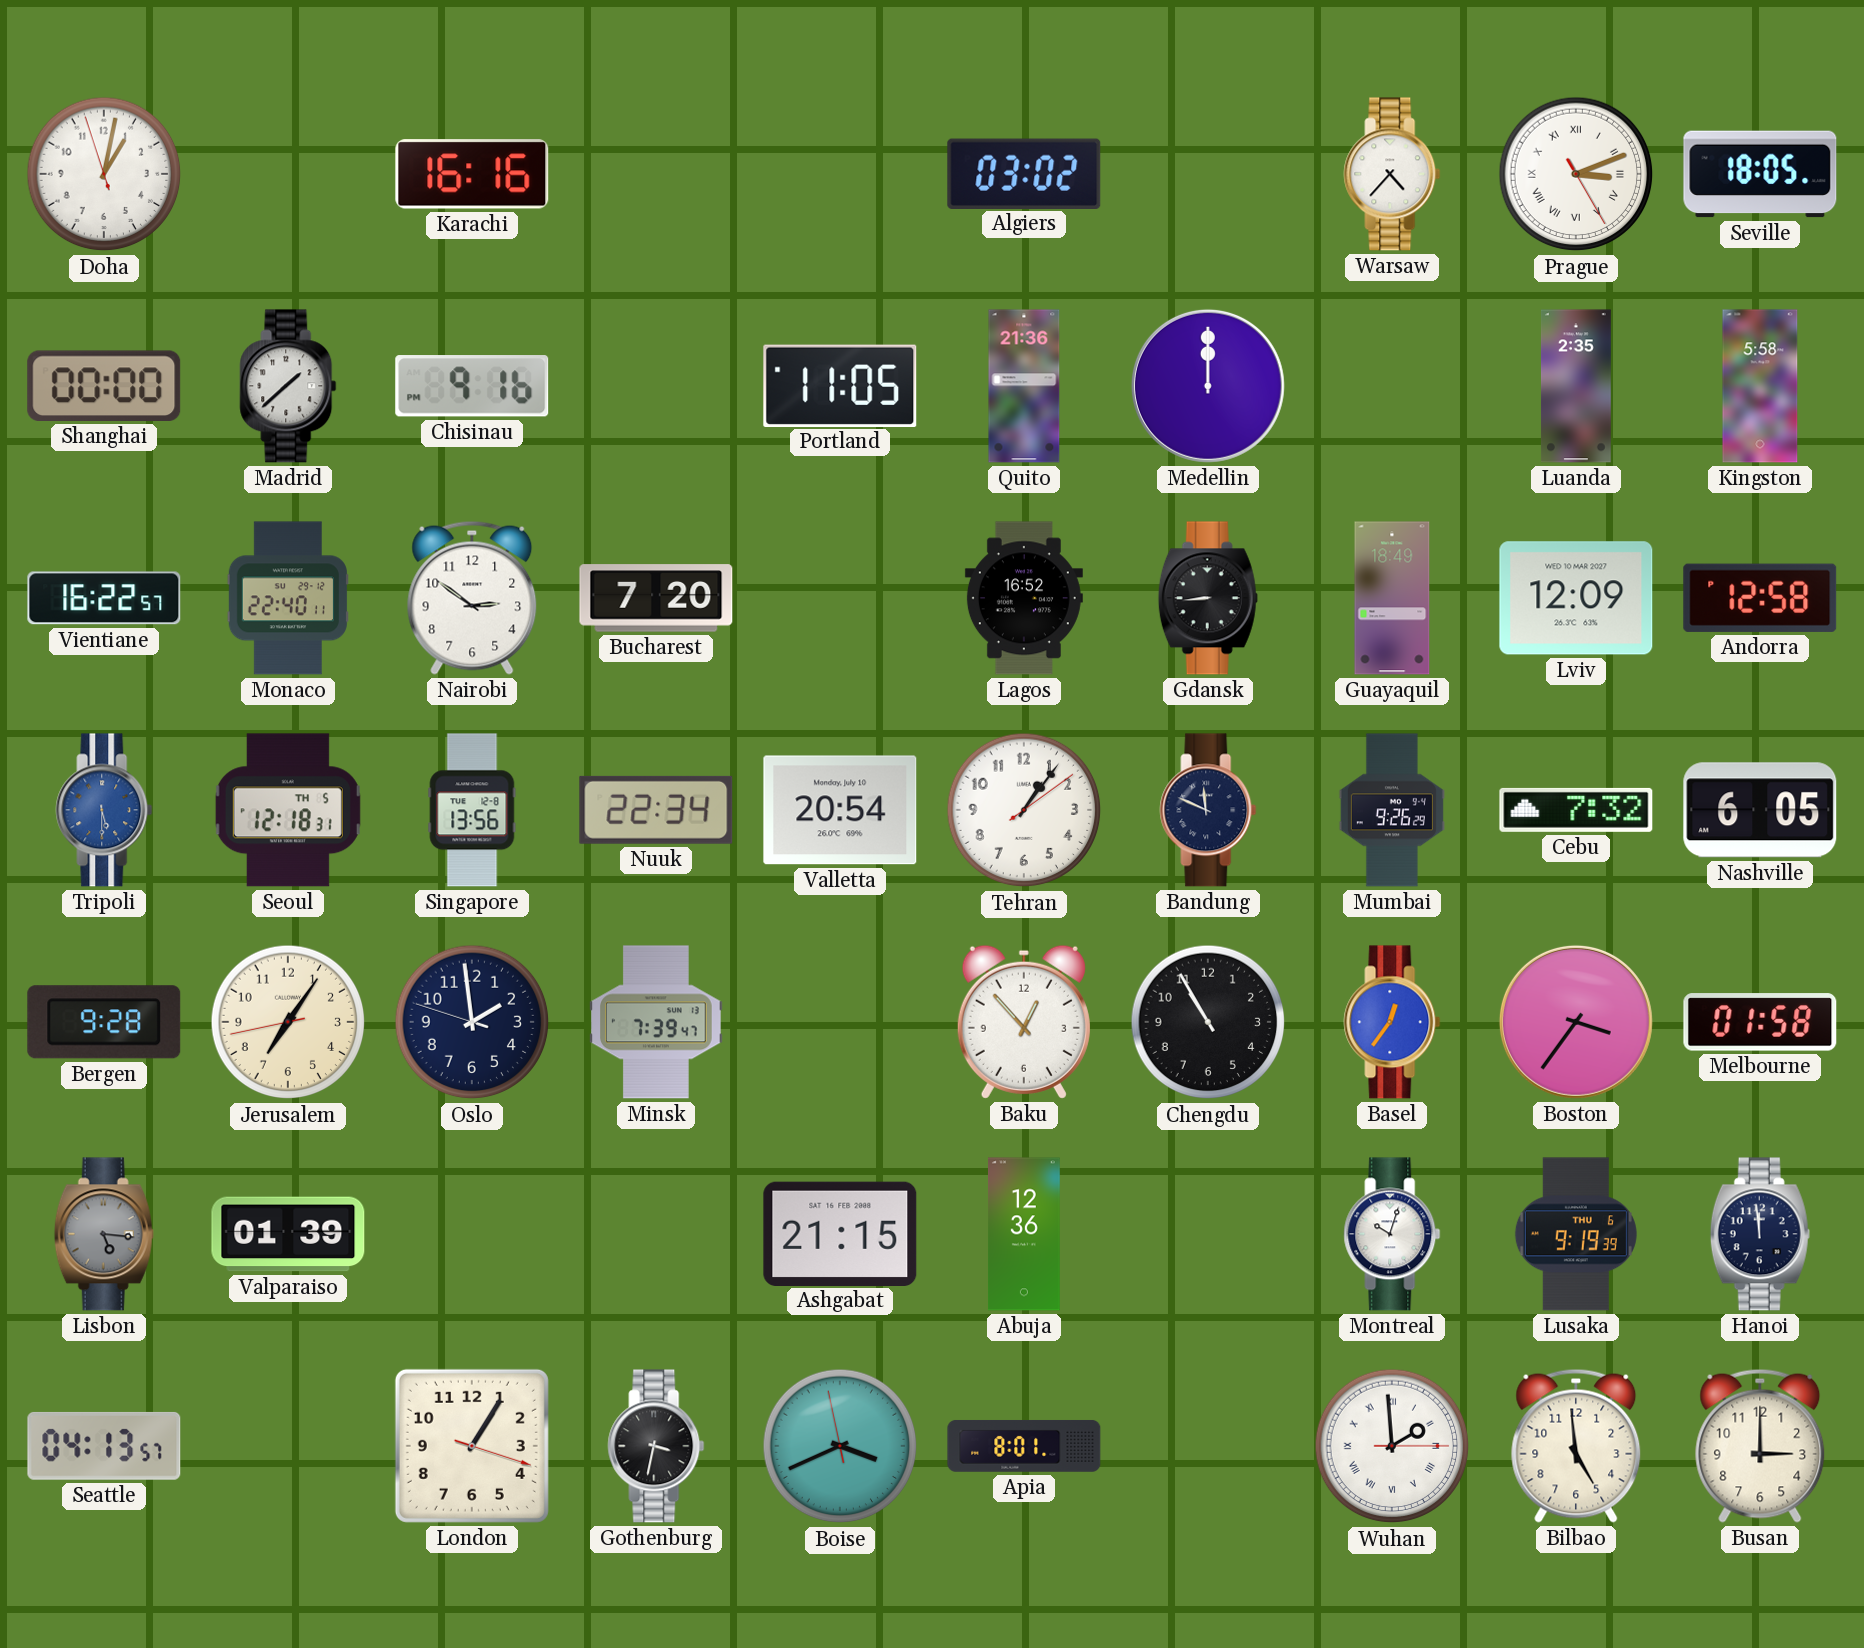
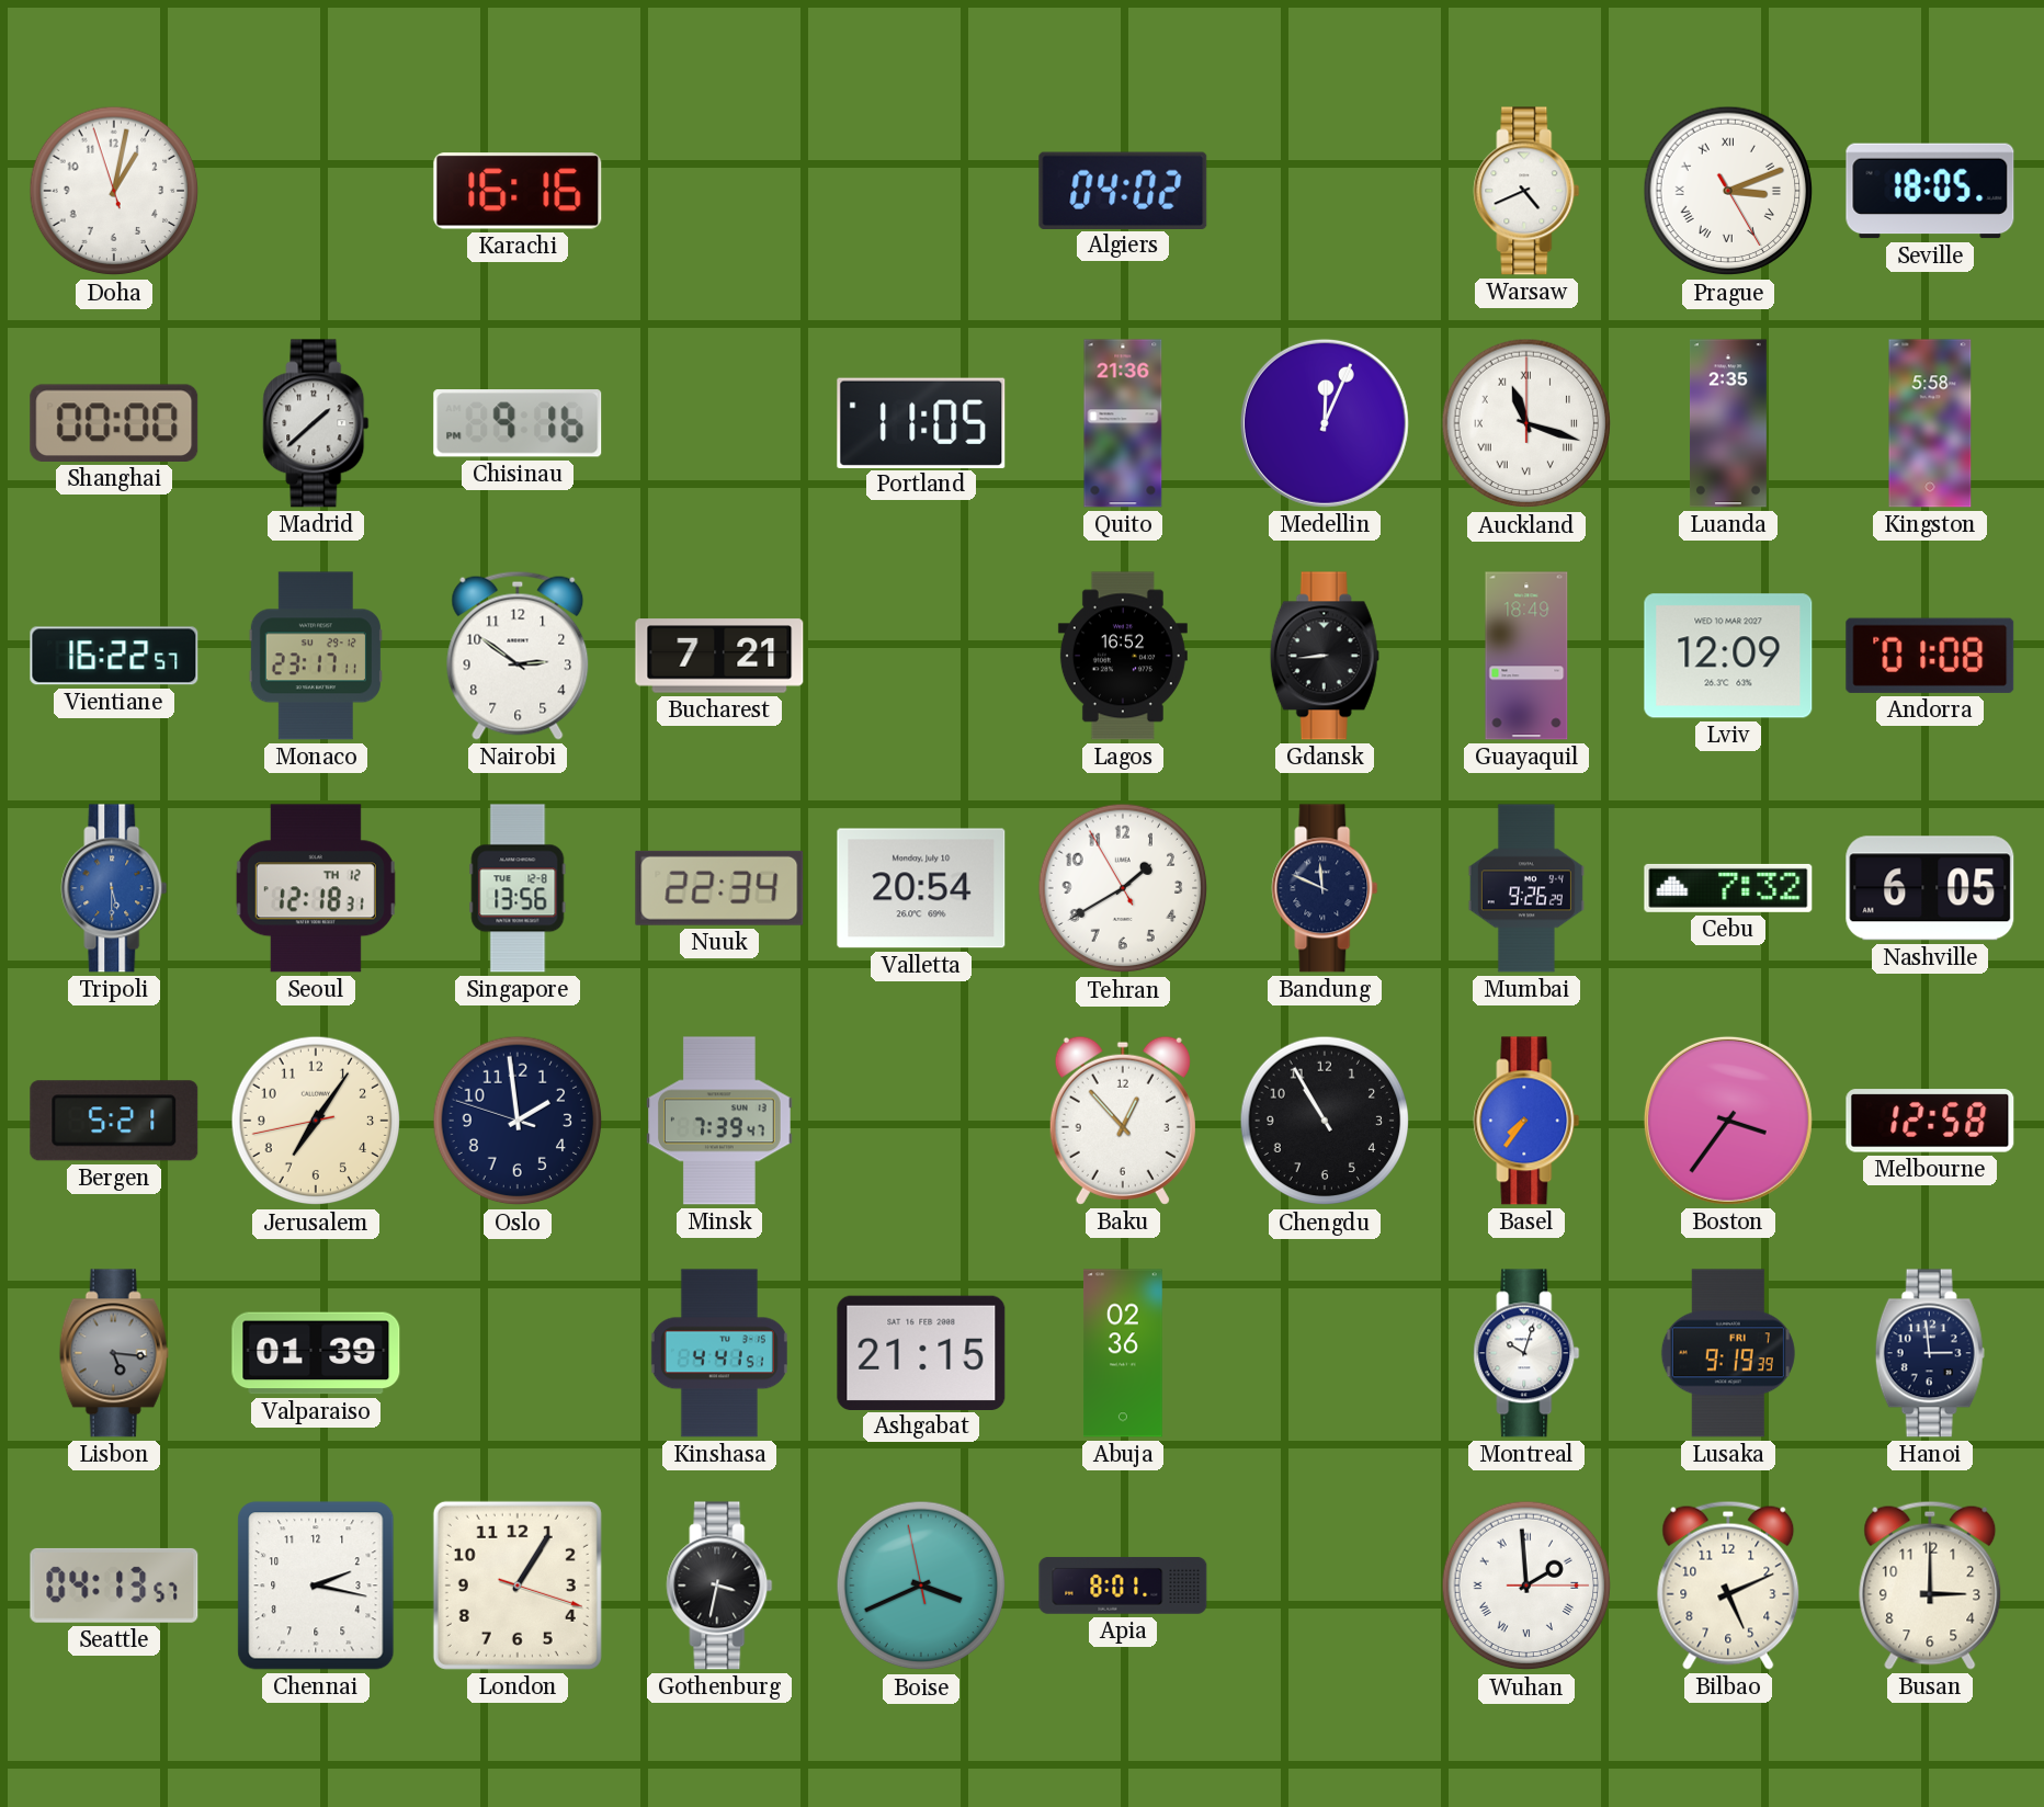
Algiers: 03:02 -> 04:02 (1123, 190)
Warsaw: 4:37 -> 4:41 (1526, 191)
Medellin: 12:00 -> 12:04 (1325, 423)
Auckland: none -> 11:18 (1526, 423)
Monaco: 22:40 -> 23:17 (316, 656)
Bucharest: 7:20 -> 7:21 (719, 656)
Andorra: 12:58 -> 01:08 (1930, 656)
Seoul date: TH 5 -> TH 12 (316, 888)
Tehran: 1:06 -> 1:39 (1123, 888)
Bergen: 9:28 -> 5:21 (114, 1121)
Basel: 12:36 -> 7:36 (1526, 1121)
Melbourne: 01:58 -> 12:58 (1930, 1121)
Kinshasa: none -> 4:41 (719, 1353)
Abuja: 12:36 -> 02:36 (1124, 1353)
Lusaka date: THU 6 -> FRI 7 (1728, 1353)
Hanoi: 11:59 -> 2:59 (1930, 1353)
Chennai: none -> 2:17 (316, 1586)
Bilbao: 4:59 -> 5:11 (1728, 1586)
